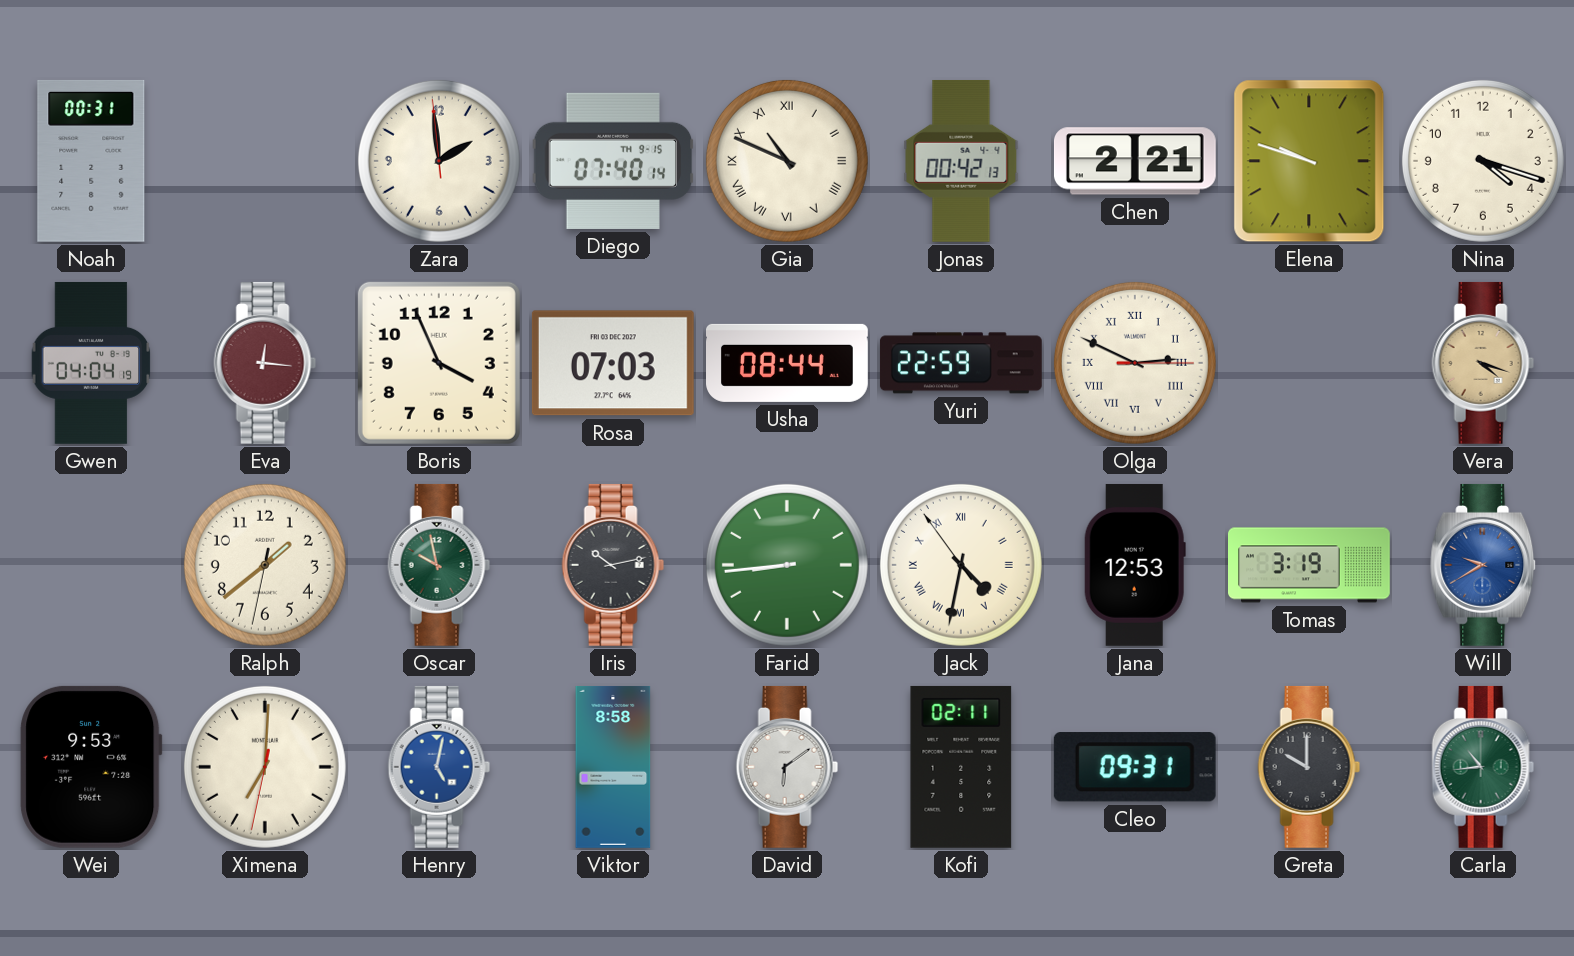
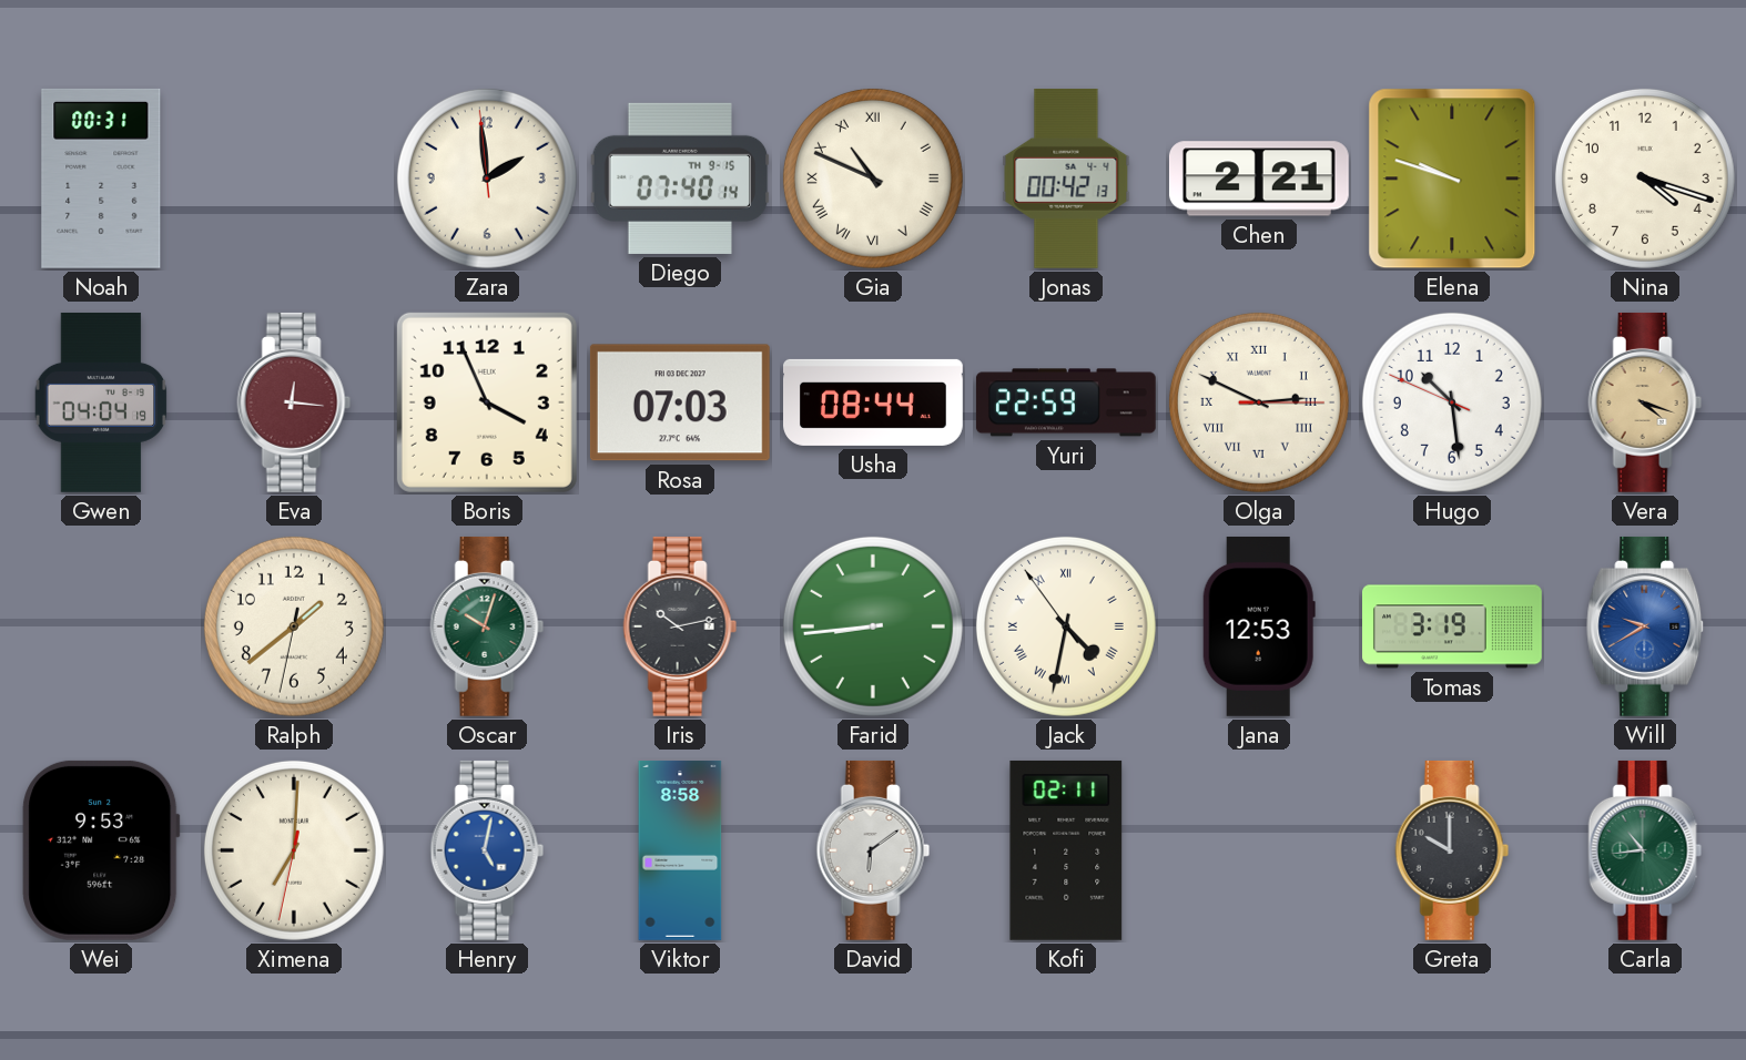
Hugo: none -> 10:28 (1452, 402)
Oscar: 9:58 -> 10:03 (487, 626)
Cleo: 09:31 -> none (1135, 767)
